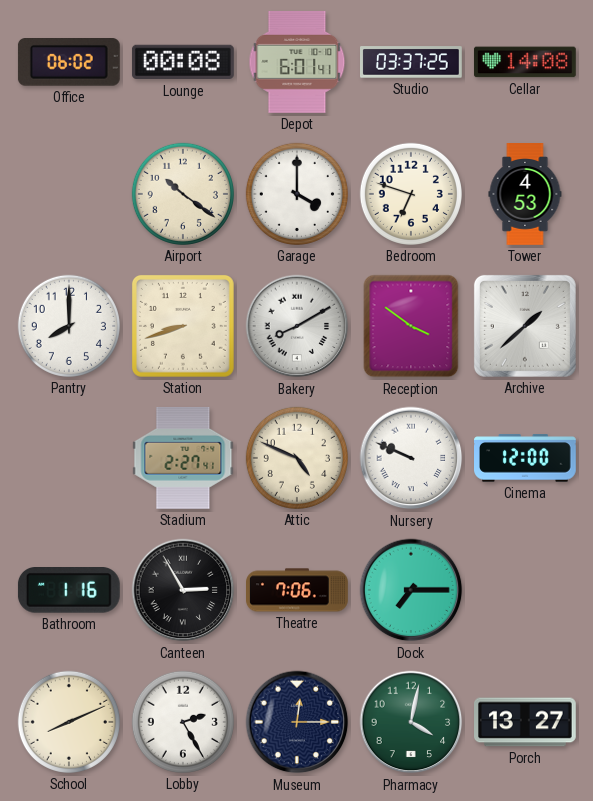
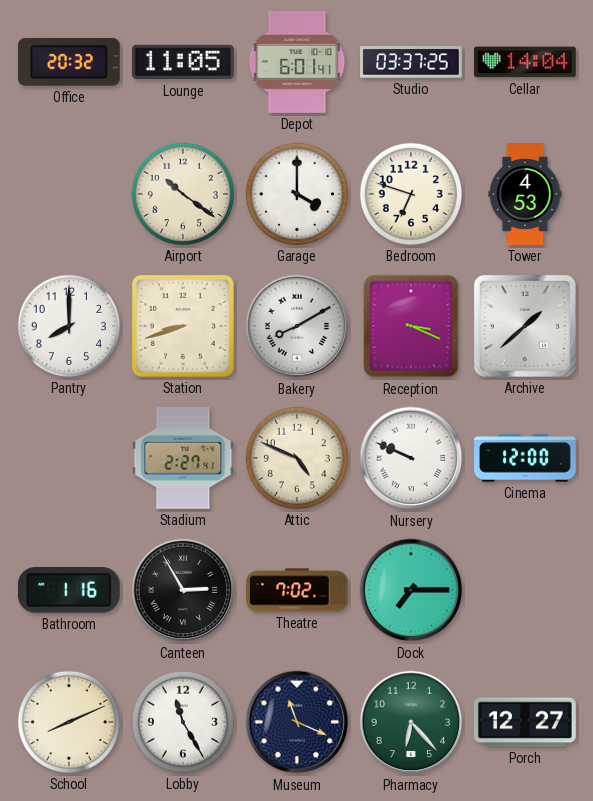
Office: 06:02 -> 20:32 (69, 63)
Lounge: 00:08 -> 11:05 (183, 62)
Cellar: 14:08 -> 14:04 (525, 62)
Reception: 3:51 -> 3:19 (411, 326)
Theatre: 7:06 -> 7:02 (298, 590)
Lobby: 2:25 -> 11:25 (183, 722)
Museum: 12:15 -> 11:19 (297, 722)
Pharmacy: 4:02 -> 6:23 (411, 722)
Porch: 13:27 -> 12:27 (526, 722)
